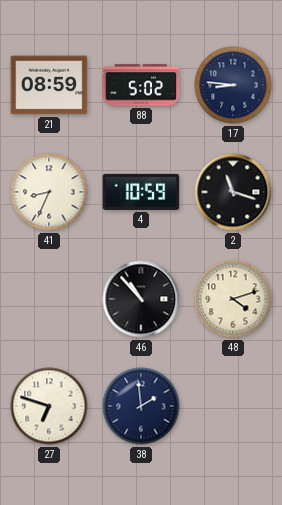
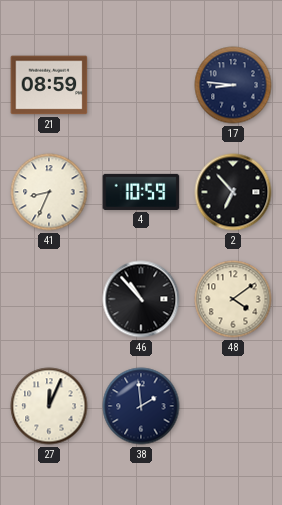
88: 5:02 -> none (141, 85)
2: 11:18 -> 6:53 (233, 192)
48: 4:12 -> 4:09 (233, 299)
27: 6:48 -> 12:04 (49, 406)
